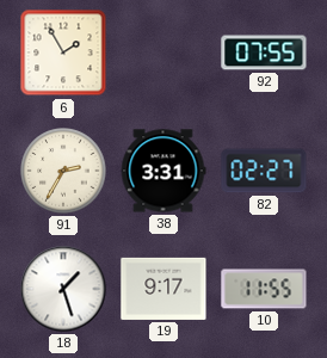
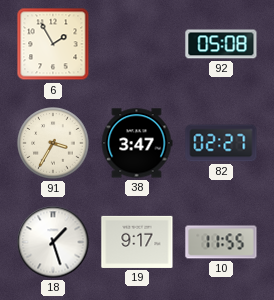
92: 07:55 -> 05:08 (221, 44)
91: 2:35 -> 3:35 (53, 143)
38: 3:31 -> 3:47 (137, 143)
